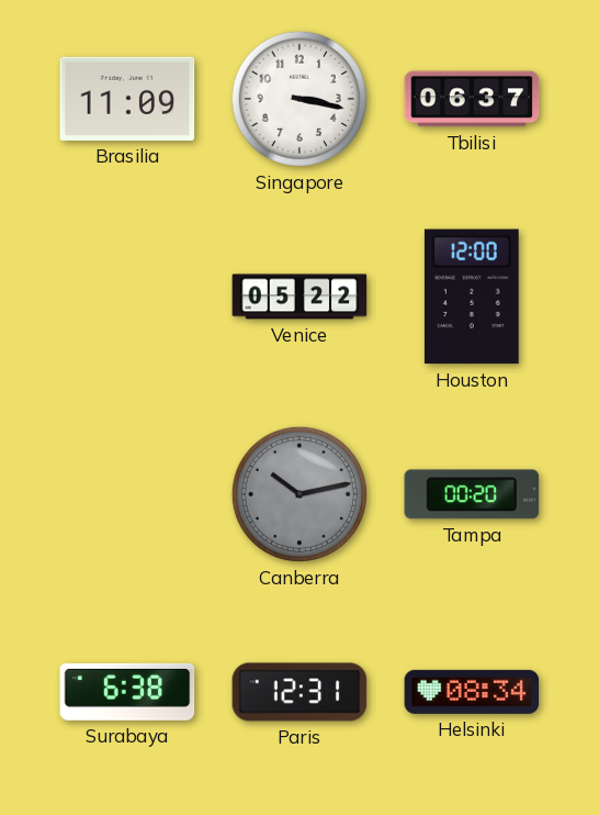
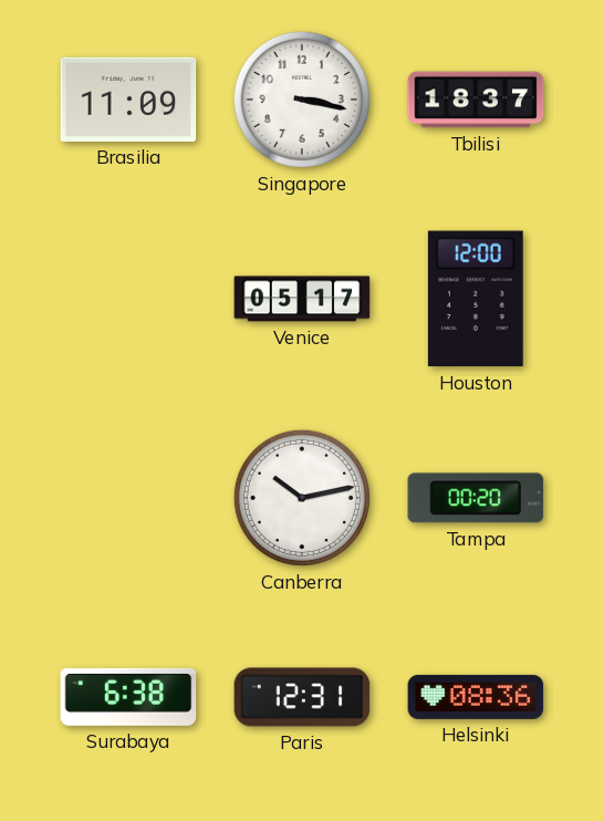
Tbilisi: 06:37 -> 18:37 (476, 100)
Venice: 05:22 -> 05:17 (302, 299)
Canberra dial: grey -> white (302, 498)
Helsinki: 08:34 -> 08:36 (476, 697)
